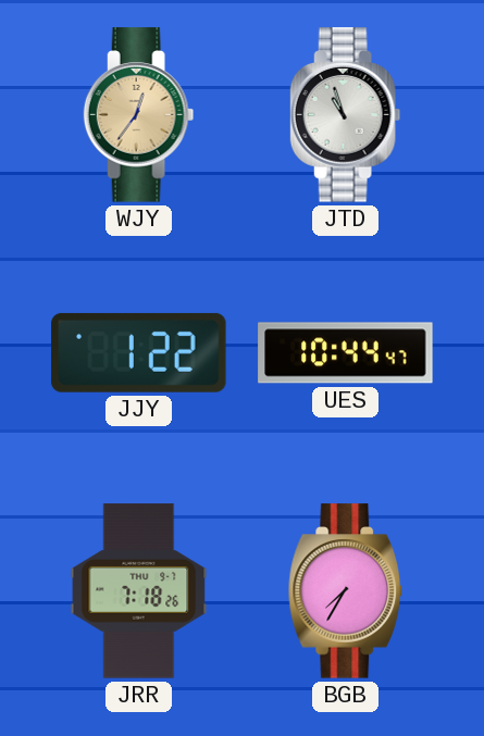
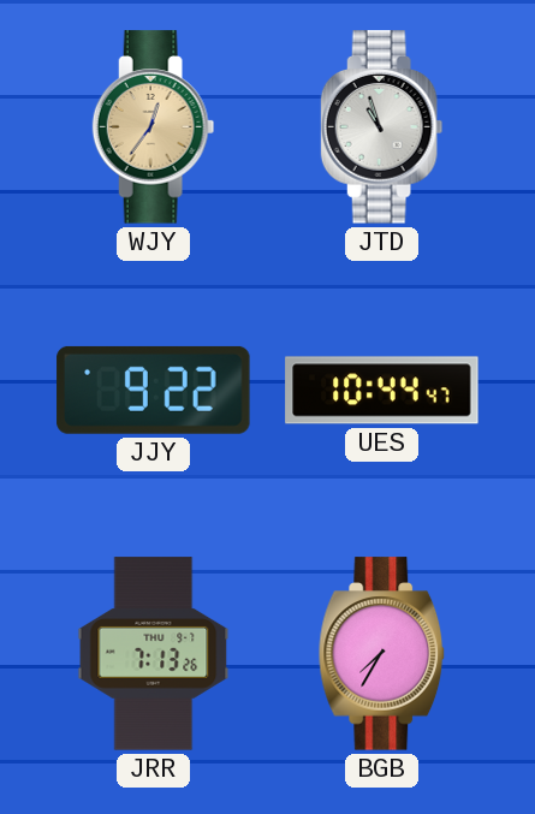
JJY: 1:22 -> 9:22 (154, 390)
JRR: 7:18 -> 7:13 (154, 654)
